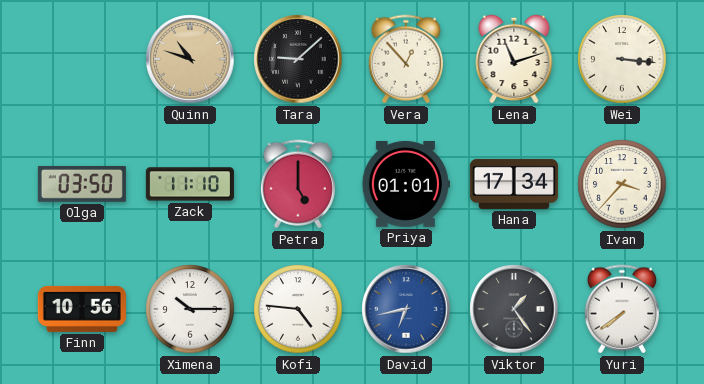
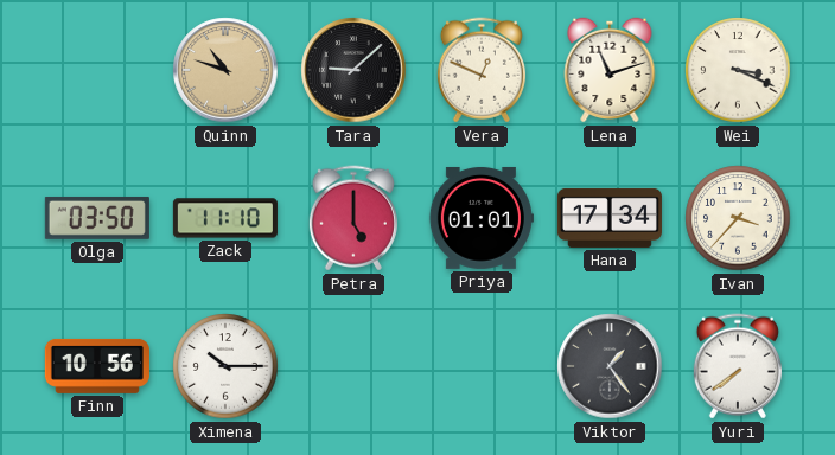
Vera: 12:53 -> 12:49 (482, 70)
Wei: 3:16 -> 3:19 (738, 70)
Kofi: 4:46 -> none (298, 309)
David: 6:43 -> none (406, 309)
